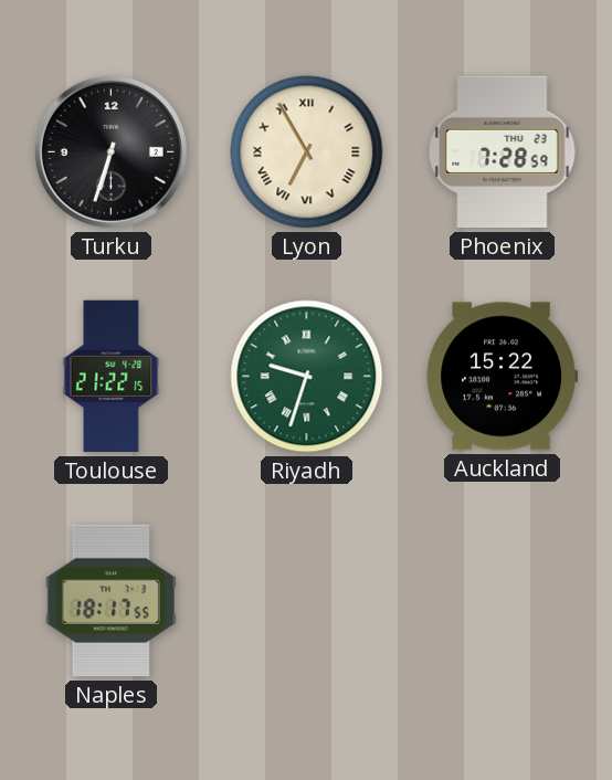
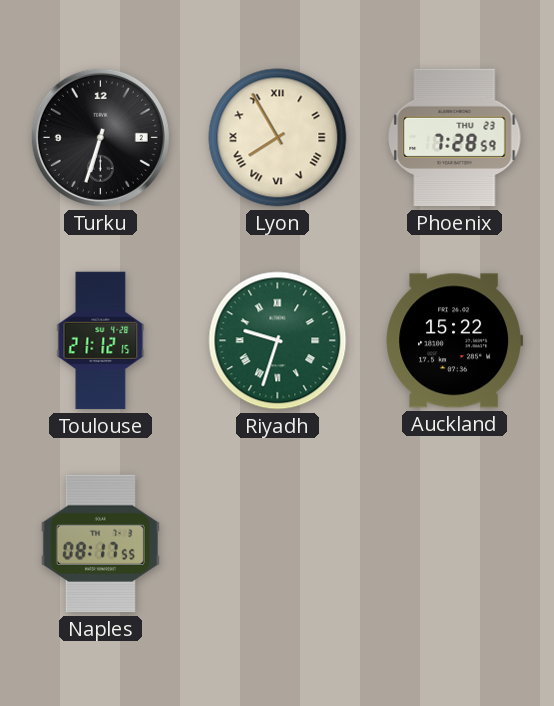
Lyon: 6:55 -> 7:55 (278, 138)
Toulouse: 21:22 -> 21:12 (101, 341)
Naples: 18:17 -> 08:17 (100, 544)
